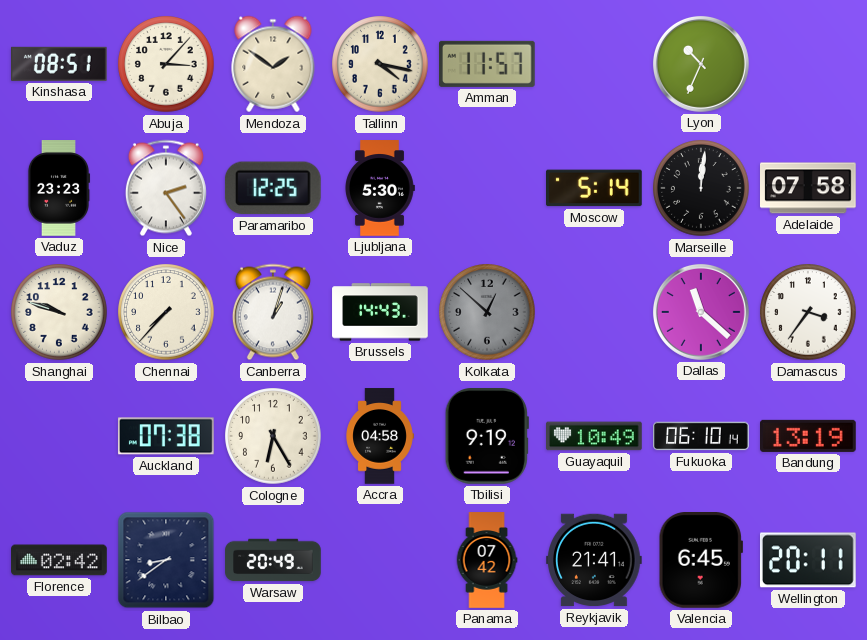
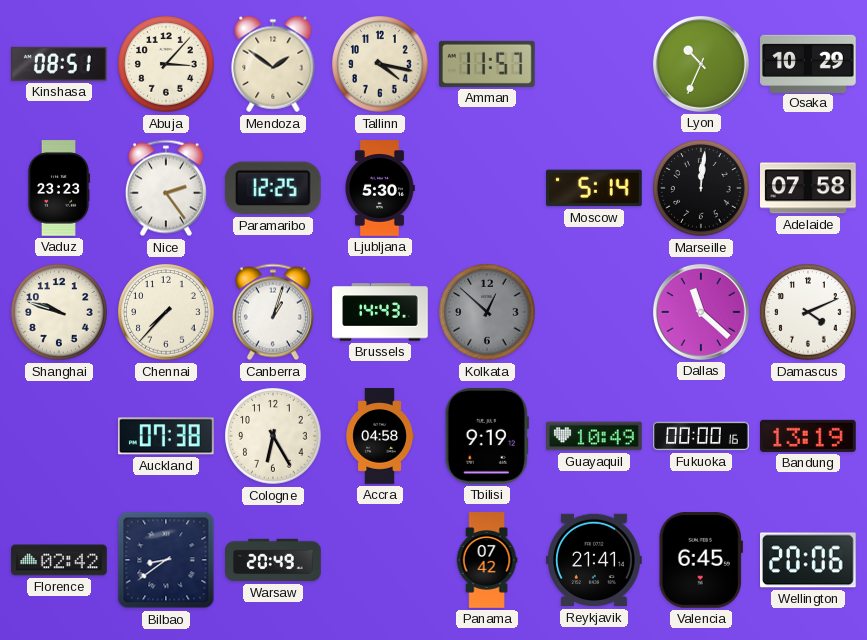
Osaka: none -> 10:29 (808, 63)
Damascus: 3:36 -> 4:11 (808, 312)
Fukuoka: 06:10 -> 00:00 (701, 436)
Wellington: 20:11 -> 20:06 (809, 560)
